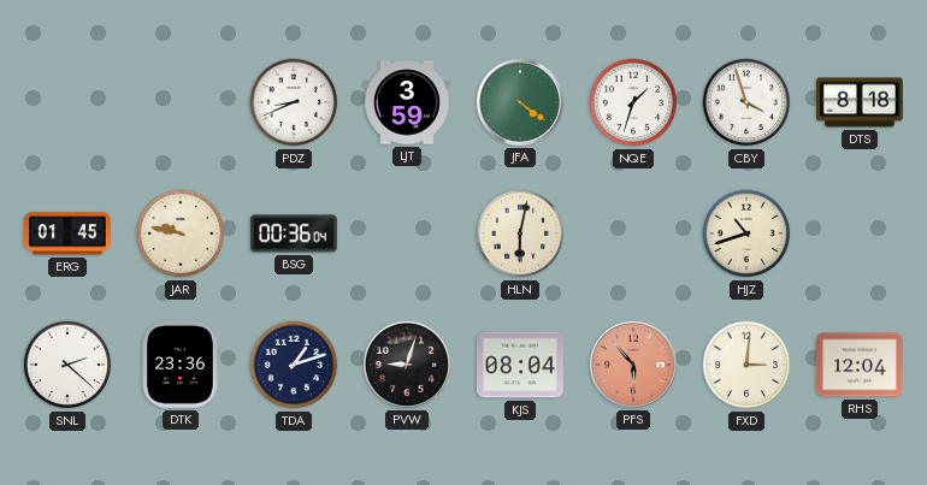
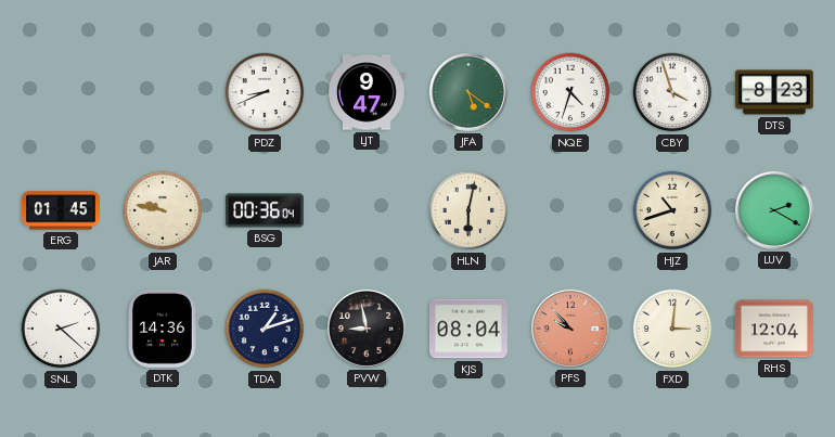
LJT: 3:59 -> 9:47 (368, 92)
JFA: 4:21 -> 5:21 (468, 92)
NQE: 1:33 -> 4:33 (570, 92)
DTS: 8:18 -> 8:23 (774, 92)
LUV: none -> 2:20 (774, 210)
DTK: 23:36 -> 14:36 (163, 329)
PVW: 9:03 -> 8:58 (367, 329)
PFS: 5:53 -> 9:53 (570, 329)
